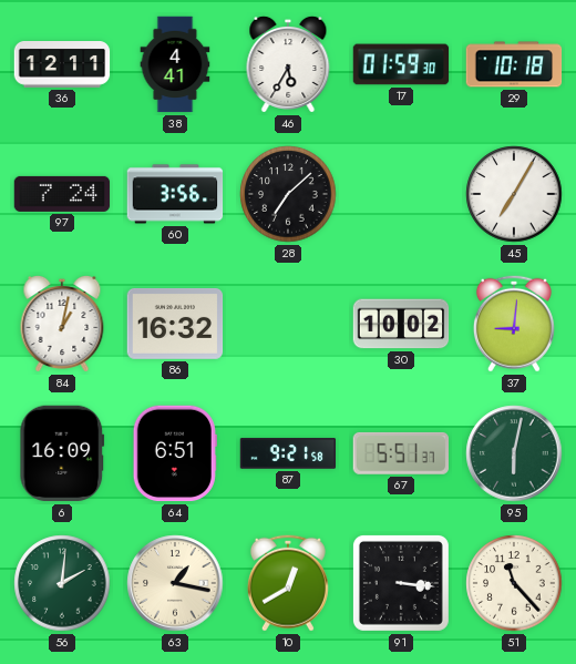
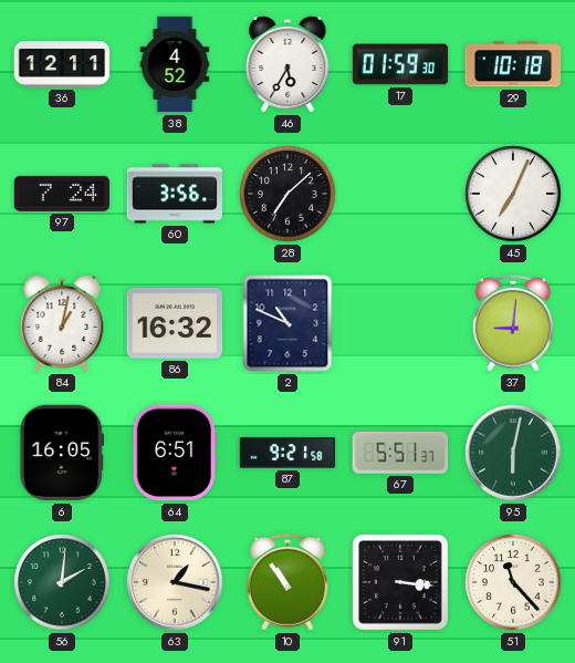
38: 4:41 -> 4:52 (175, 64)
45: 7:05 -> 7:04 (513, 194)
2: none -> 10:49 (287, 323)
30: 10:02 -> none (401, 324)
6: 16:09 -> 16:05 (62, 453)
10: 12:40 -> 10:54 (287, 582)
